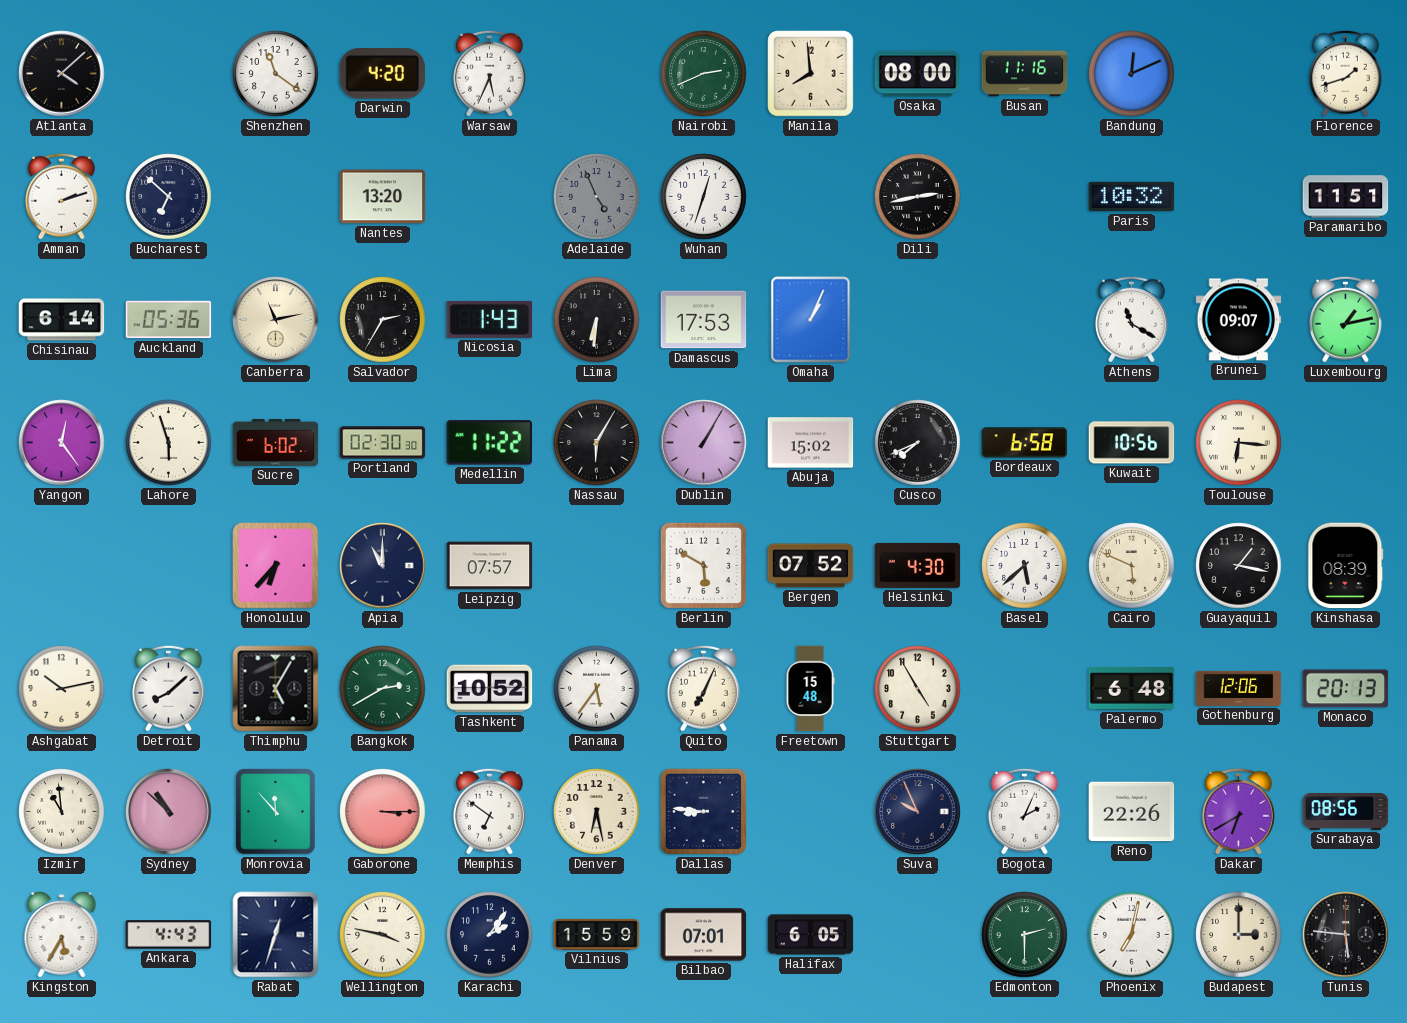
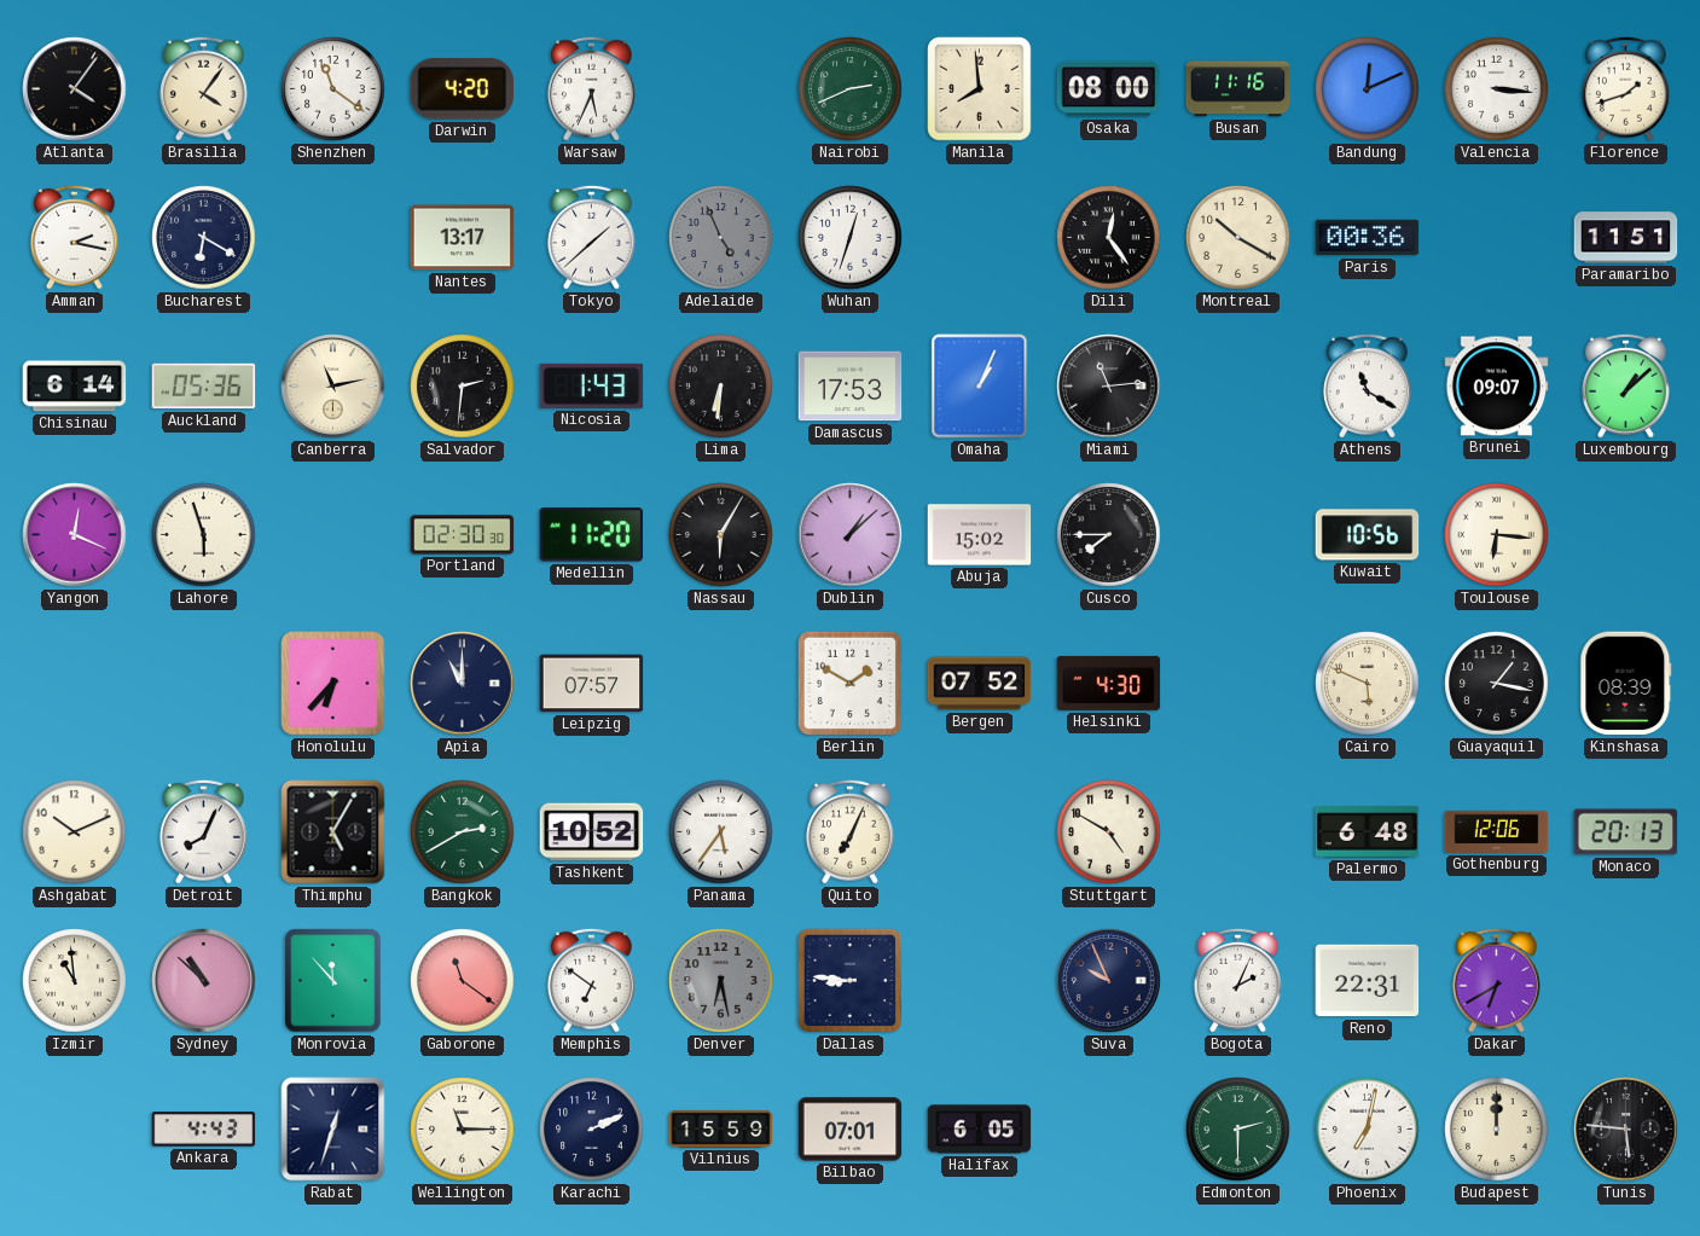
Atlanta: 4:08 -> 4:06 (75, 89)
Brasilia: none -> 4:06 (204, 88)
Valencia: none -> 3:16 (1497, 89)
Amman: 2:12 -> 2:17 (75, 237)
Bucharest: 6:52 -> 6:20 (204, 238)
Nantes: 13:20 -> 13:17 (463, 238)
Tokyo: none -> 1:38 (592, 237)
Dili: 2:43 -> 12:24 (1109, 238)
Montreal: none -> 10:20 (1238, 238)
Paris: 10:32 -> 00:36 (1368, 238)
Salvador: 2:35 -> 2:31 (463, 387)
Miami: none -> 11:14 (1109, 387)
Luxembourg: 1:13 -> 1:08 (1626, 385)
Yangon: 12:24 -> 12:19 (75, 535)
Sucre: 6:02 -> none (276, 442)
Medellin: 11:22 -> 11:20 (592, 535)
Dublin: 1:05 -> 1:08 (851, 535)
Cusco: 7:41 -> 7:45 (1109, 535)
Bordeaux: 6:58 -> none (1025, 443)
Berlin: 5:50 -> 1:50 (849, 683)
Basel: 5:38 -> none (1025, 566)
Ashgabat: 10:13 -> 10:11 (75, 832)
Detroit: 8:08 -> 8:04 (204, 831)
Freetown: 15:48 -> none (810, 689)
Stuttgart: 4:55 -> 4:50 (1109, 832)
Gaborone: 3:15 -> 11:21 (463, 981)
Denver dial: cream -> grey (721, 981)
Reno: 22:26 -> 22:31 (1368, 981)
Surabaya: 08:56 -> none (1346, 812)
Kingston: 5:35 -> none (62, 935)
Wellington: 3:47 -> 11:15 (463, 1130)
Karachi: 2:06 -> 2:11 (592, 1130)
Budapest: 3:00 -> 12:00 (1497, 1130)
